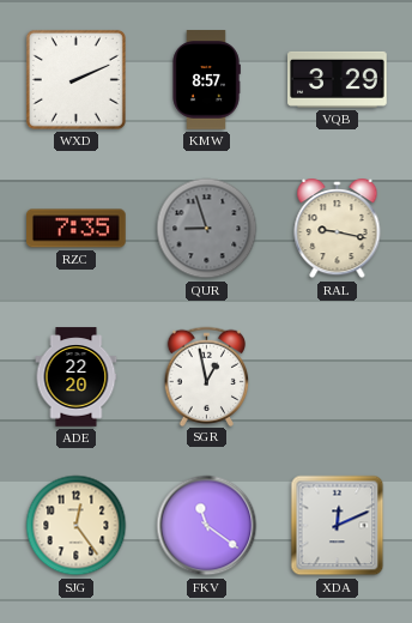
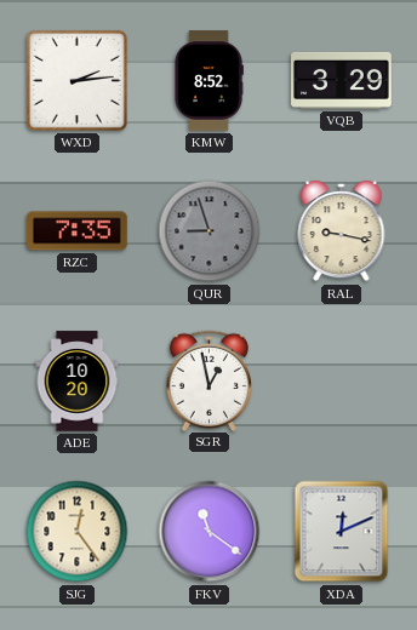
WXD: 2:11 -> 2:14 (76, 80)
KMW: 8:57 -> 8:52 (208, 81)
ADE: 22:20 -> 10:20 (78, 382)
